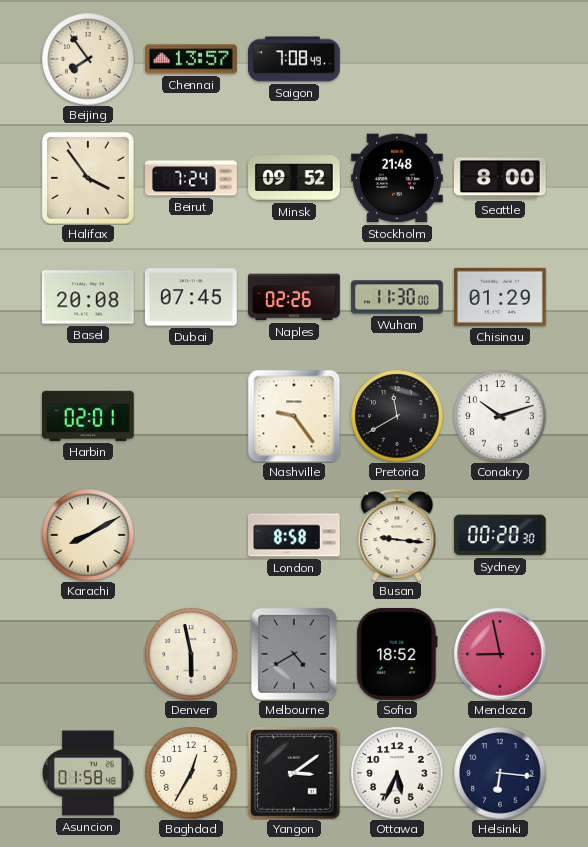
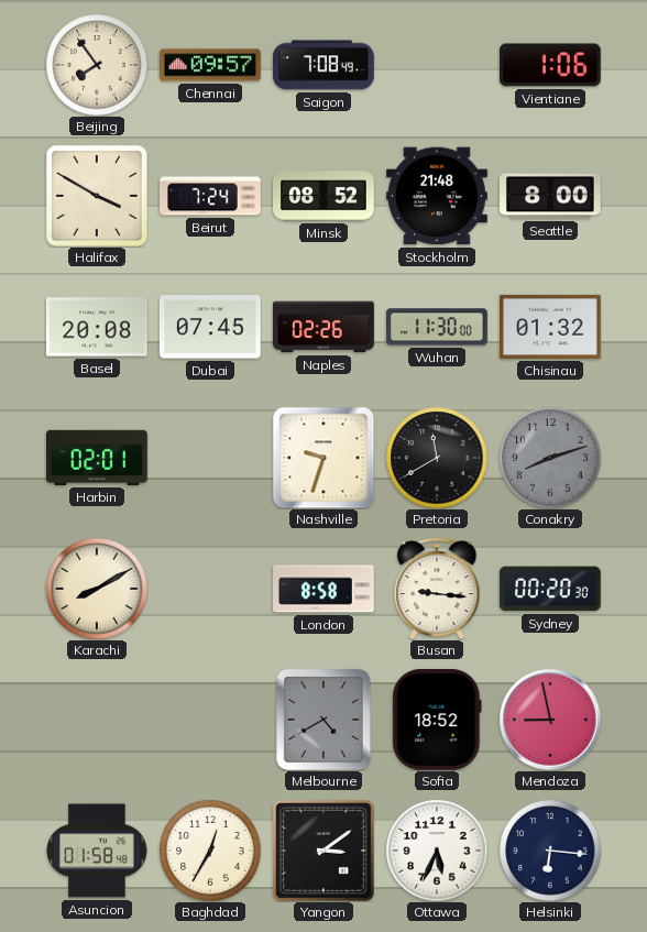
Chennai: 13:57 -> 09:57 (211, 65)
Vientiane: none -> 1:06 (550, 65)
Halifax: 3:54 -> 3:50 (97, 196)
Minsk: 09:52 -> 08:52 (325, 196)
Chisinau: 01:29 -> 01:32 (551, 327)
Nashville: 9:24 -> 9:33 (323, 458)
Conakry: 10:12 -> 8:12 (550, 458)
Conakry dial: white -> grey (550, 458)
Denver: 5:58 -> none (191, 654)
